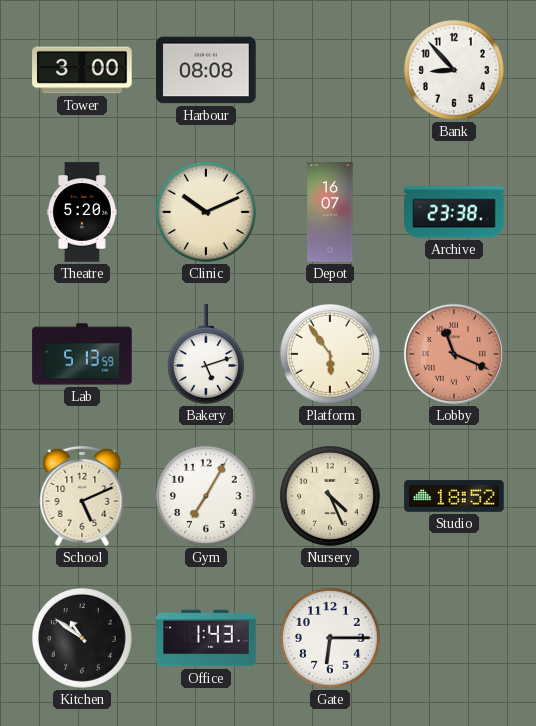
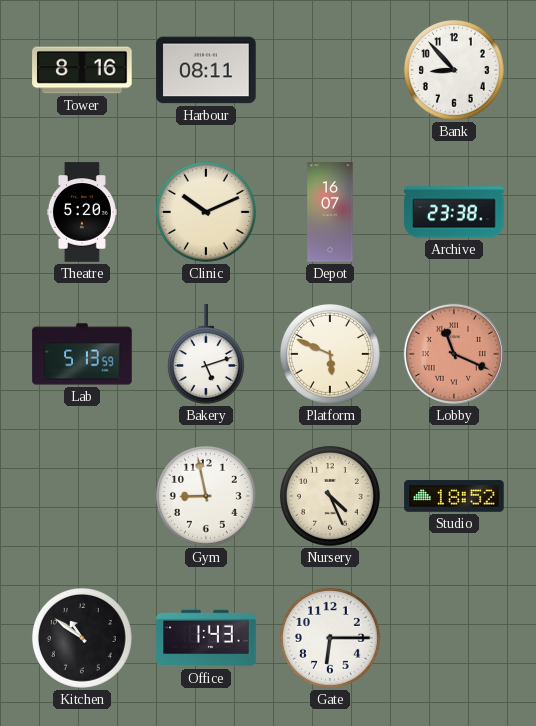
Tower: 3:00 -> 8:16 (82, 70)
Harbour: 08:08 -> 08:11 (206, 70)
Platform: 5:54 -> 5:49 (330, 354)
School: 5:11 -> none (82, 496)
Gym: 7:05 -> 8:58 (206, 496)
